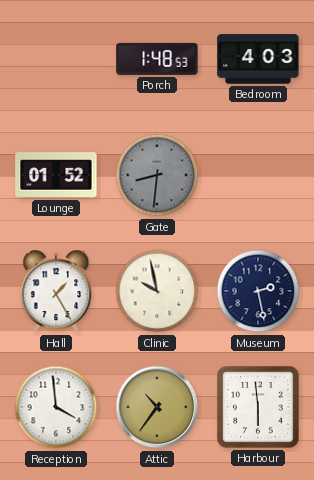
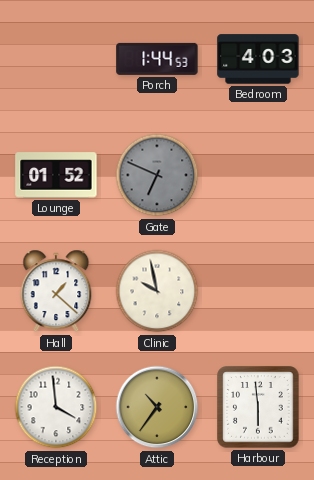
Porch: 1:48 -> 1:44 (157, 59)
Gate: 8:31 -> 6:49 (157, 175)
Hall: 1:25 -> 1:22 (56, 291)
Museum: 2:28 -> none (258, 291)
